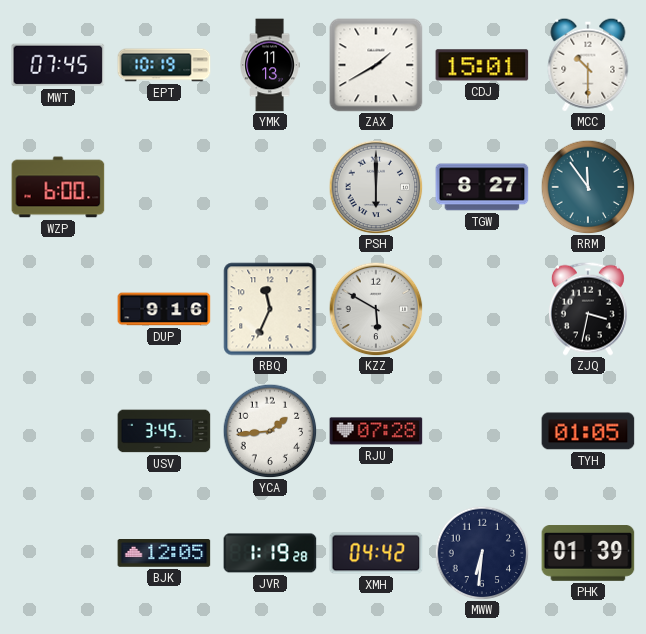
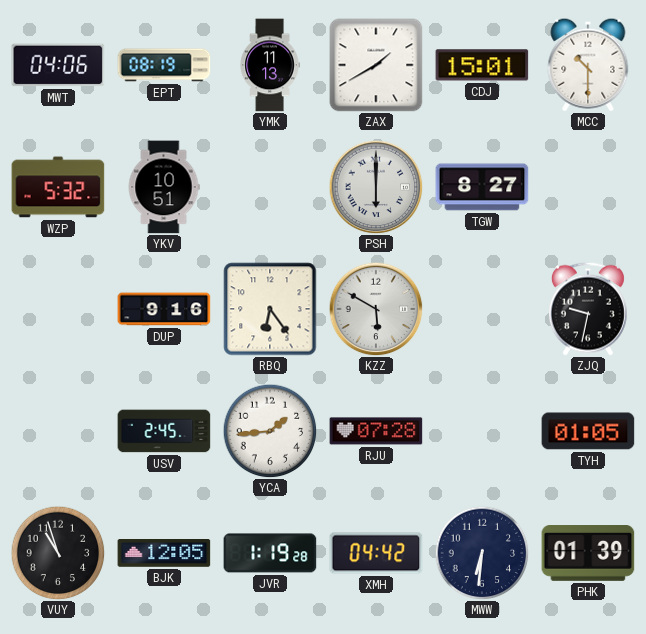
MWT: 07:45 -> 04:06 (58, 65)
EPT: 10:19 -> 08:19 (164, 65)
WZP: 6:00 -> 5:32 (58, 187)
YKV: none -> 10:51 (164, 187)
RRM: 11:54 -> none (588, 187)
RBQ: 11:34 -> 6:24 (270, 309)
ZJQ: 3:32 -> 9:32 (588, 309)
USV: 3:45 -> 2:45 (164, 431)
VUY: none -> 10:57 (58, 553)
